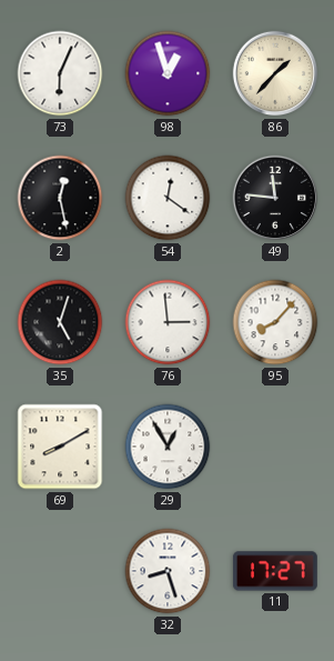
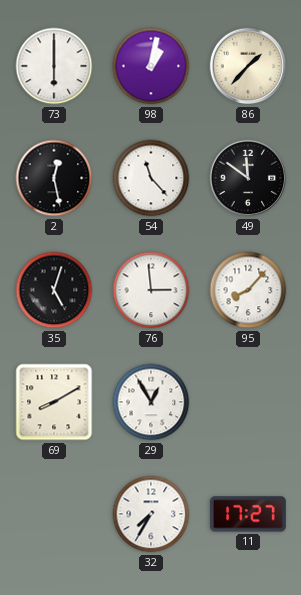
73: 6:04 -> 6:00 (54, 66)
98: 12:57 -> 1:02 (151, 66)
54: 12:21 -> 11:23 (151, 178)
49: 11:46 -> 11:51 (248, 178)
32: 8:27 -> 7:35 (151, 514)
